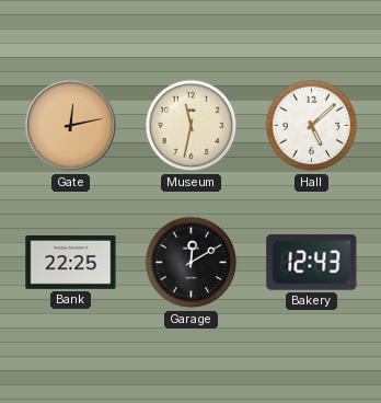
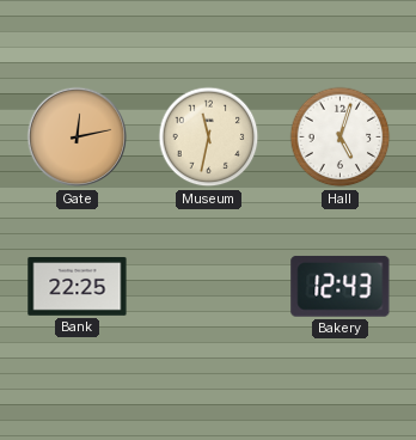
Hall: 5:08 -> 5:03 (341, 137)
Garage: 12:10 -> none (192, 263)
